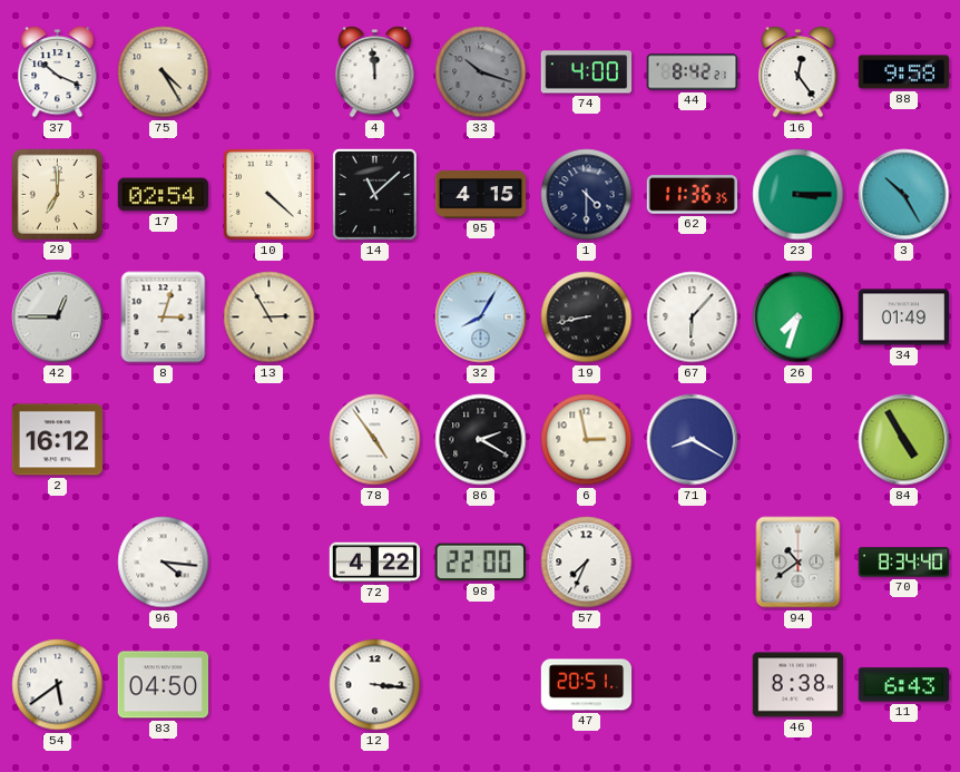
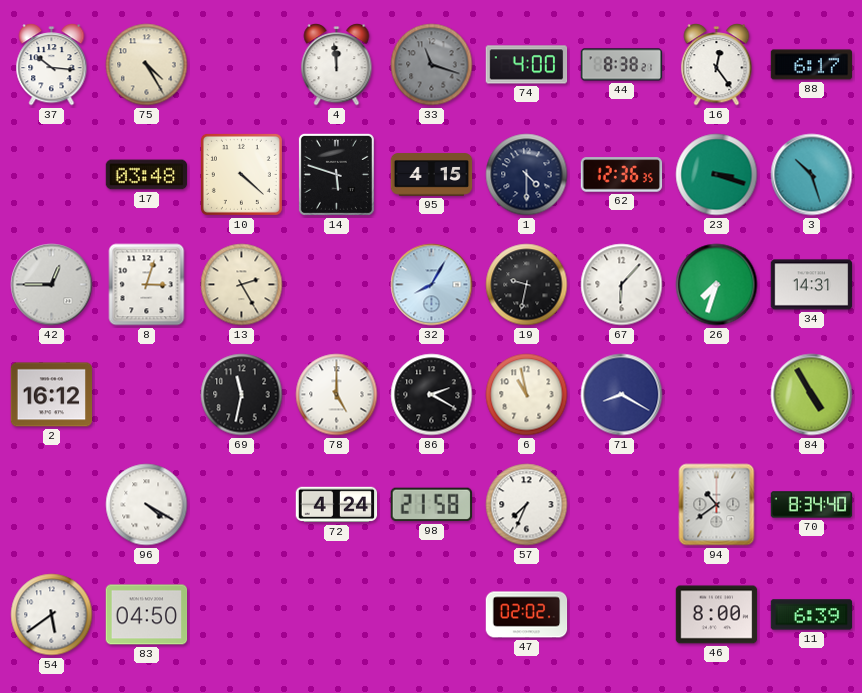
37: 10:19 -> 10:16 (52, 65)
33: 10:18 -> 11:18 (432, 65)
44: 8:42 -> 8:38 (622, 65)
88: 9:58 -> 6:17 (812, 65)
29: 7:00 -> none (57, 194)
17: 02:54 -> 03:48 (147, 175)
14: 11:08 -> 5:48 (336, 174)
62: 11:36 -> 12:36 (622, 175)
23: 3:15 -> 3:18 (717, 175)
3: 10:25 -> 10:27 (812, 175)
13: 2:55 -> 2:25 (242, 285)
19: 8:43 -> 9:32 (527, 285)
34: 01:49 -> 14:31 (812, 285)
69: none -> 11:32 (242, 395)
78: 4:54 -> 5:00 (337, 395)
6: 2:58 -> 10:58 (527, 395)
96: 4:16 -> 4:20 (147, 505)
72: 4:22 -> 4:24 (337, 505)
98: 22:00 -> 21:58 (431, 505)
12: 3:16 -> none (375, 685)
47: 20:51 -> 02:02 (527, 615)
46: 8:38 -> 8:00 (717, 615)
11: 6:43 -> 6:39 (812, 615)
